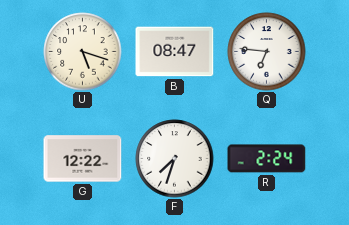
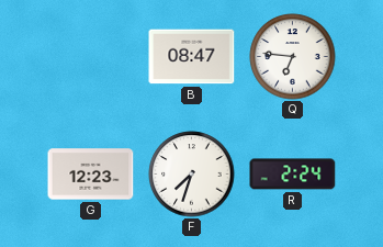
U: 5:18 -> none (83, 52)
G: 12:22 -> 12:23 (91, 175)
